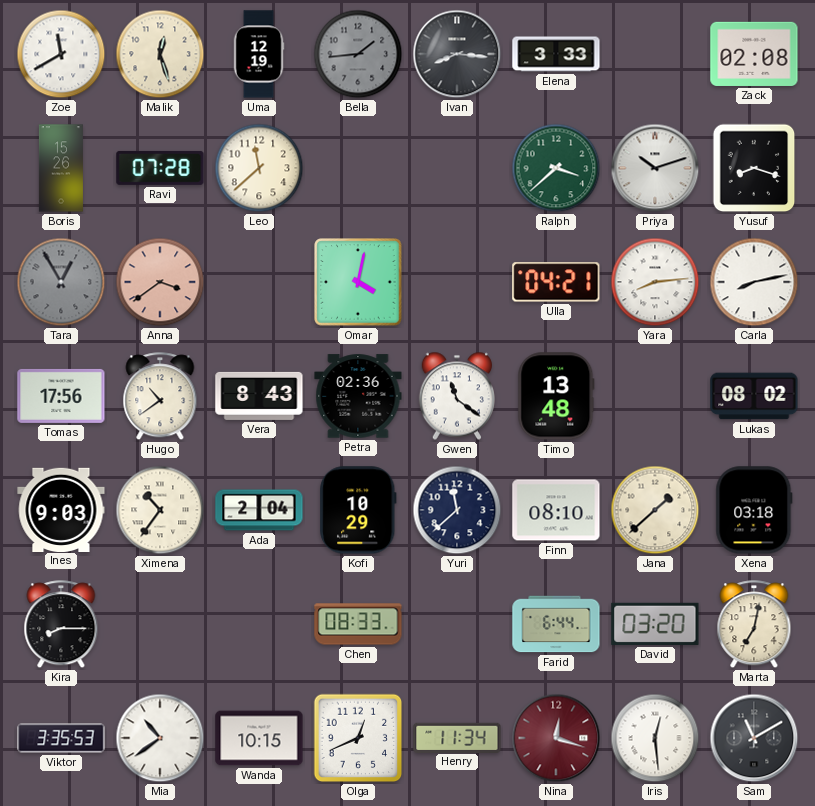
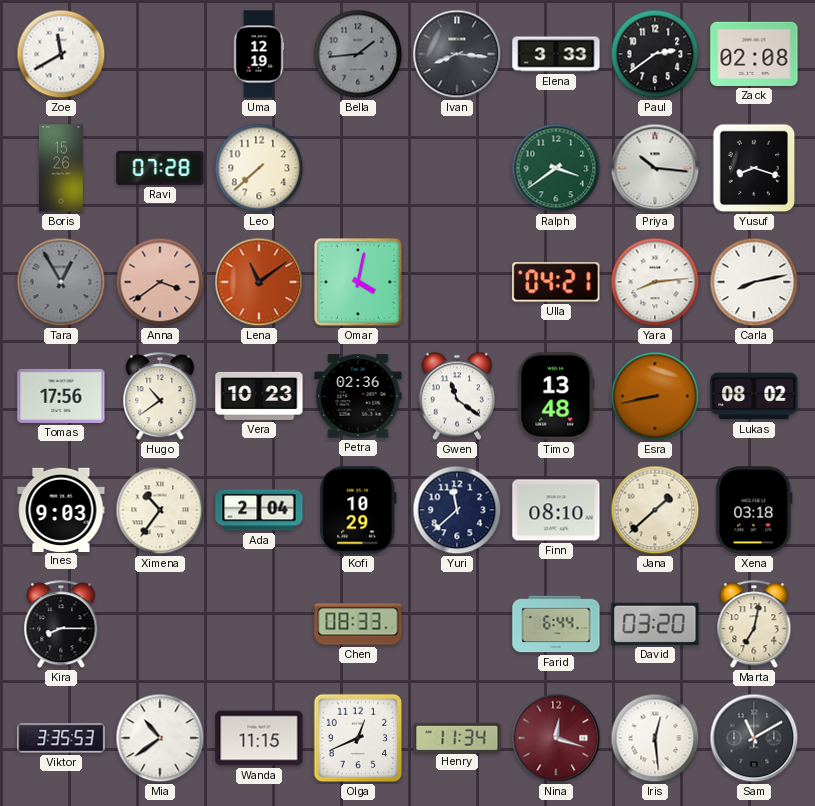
Malik: 12:27 -> none (160, 54)
Paul: none -> 2:39 (655, 54)
Leo: 11:38 -> 7:38 (259, 168)
Ralph: 3:38 -> 3:39 (556, 168)
Priya: 10:12 -> 10:16 (655, 168)
Lena: none -> 11:09 (259, 282)
Vera: 8:43 -> 10:23 (259, 396)
Esra: none -> 8:43 (655, 396)
Wanda: 10:15 -> 11:15 (259, 738)
